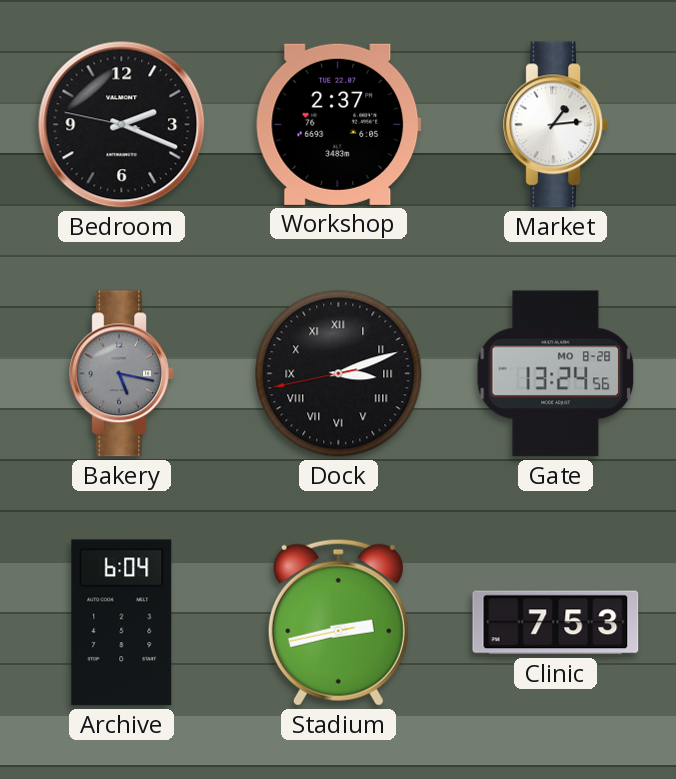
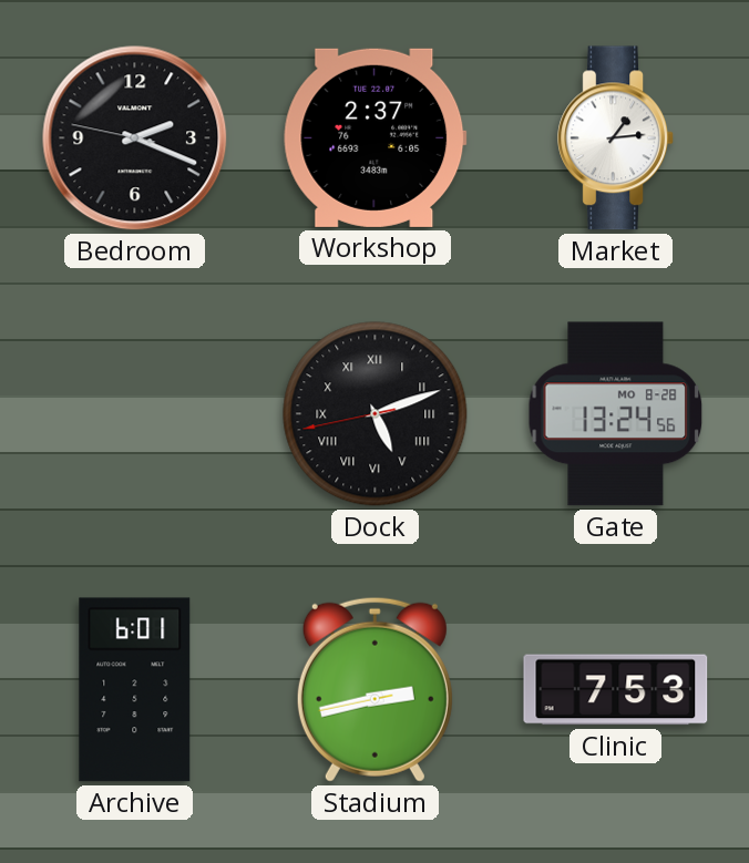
Bakery: 5:17 -> none (122, 374)
Dock: 3:11 -> 5:11 (376, 414)
Archive: 6:04 -> 6:01 (135, 690)
